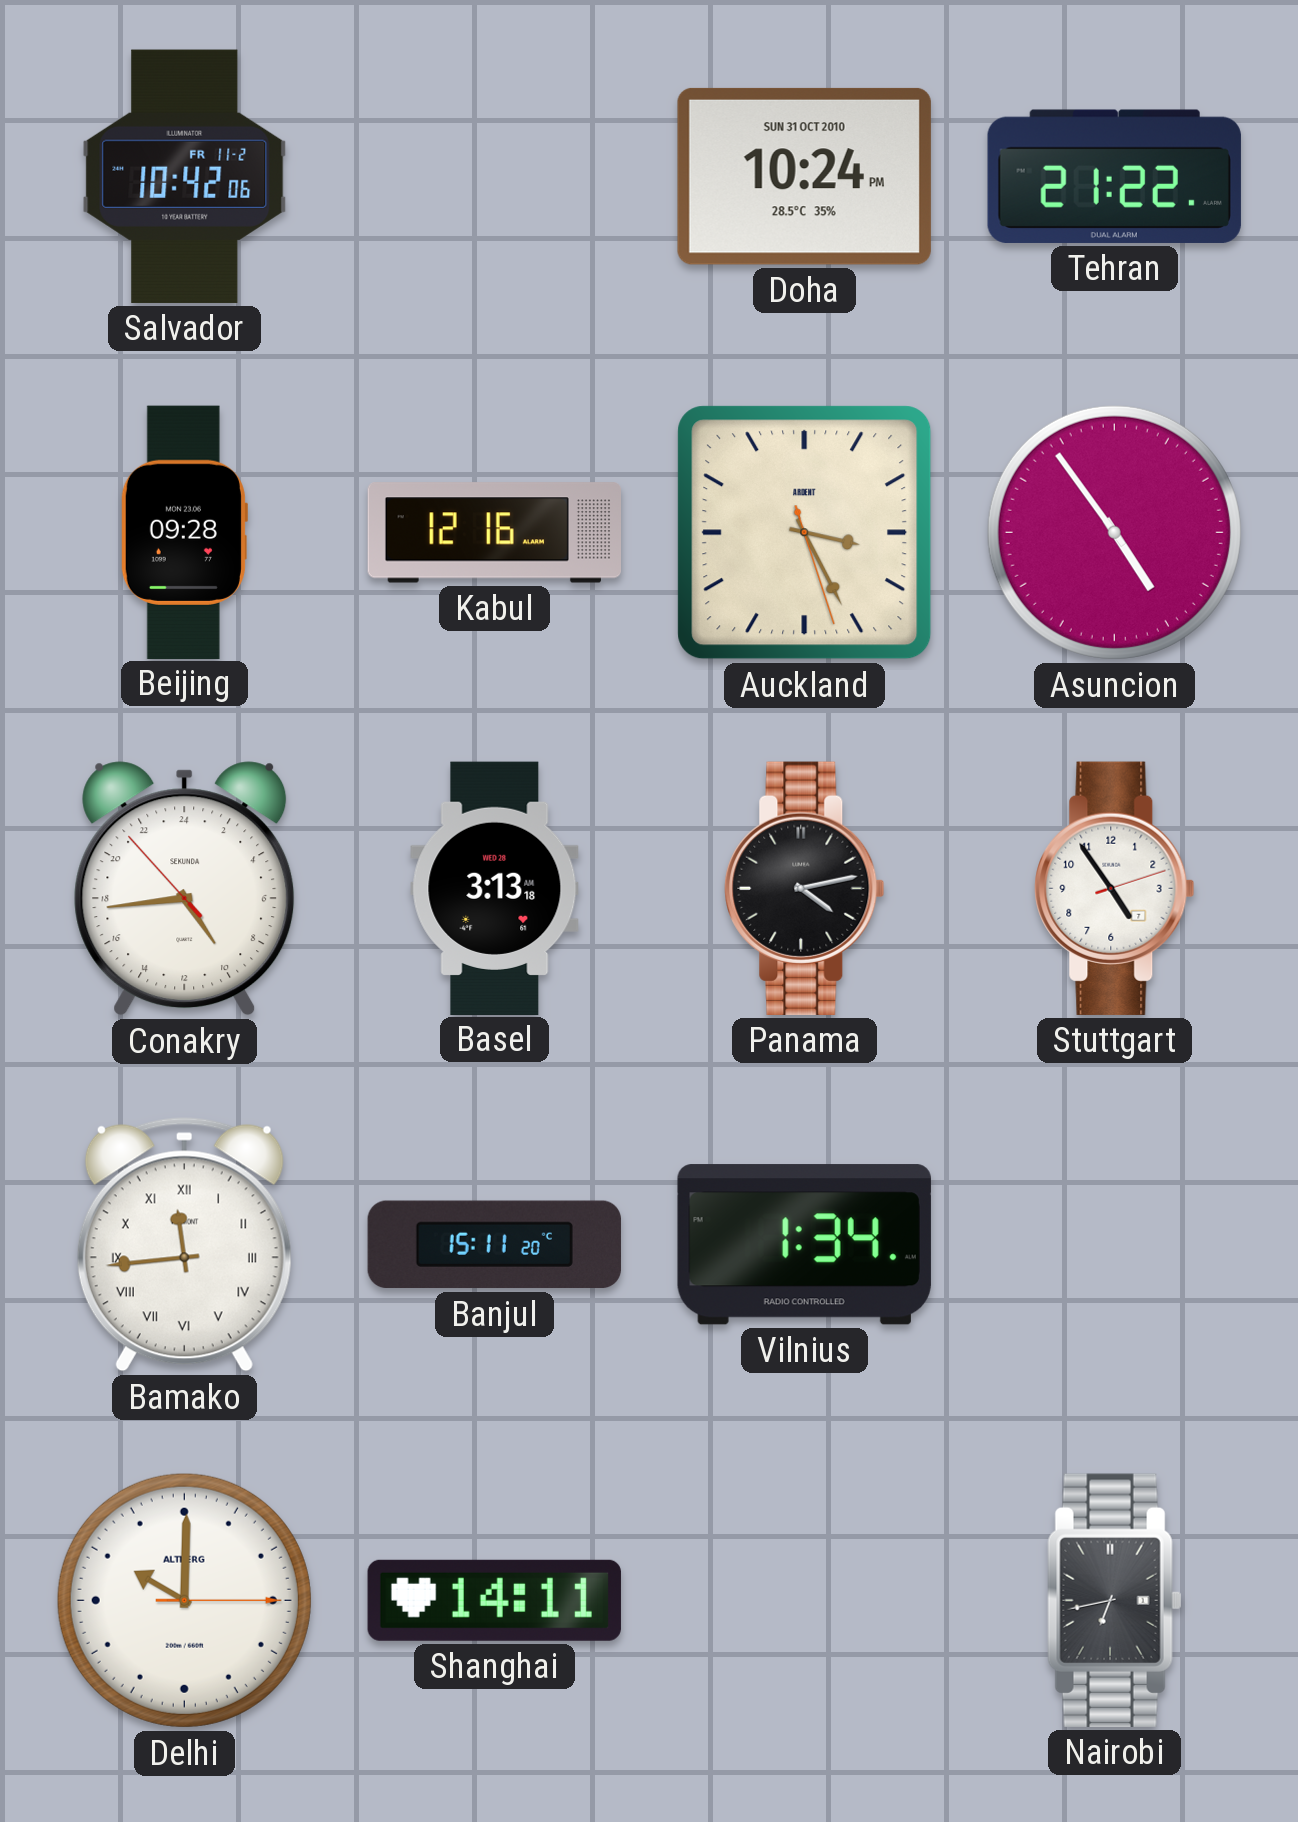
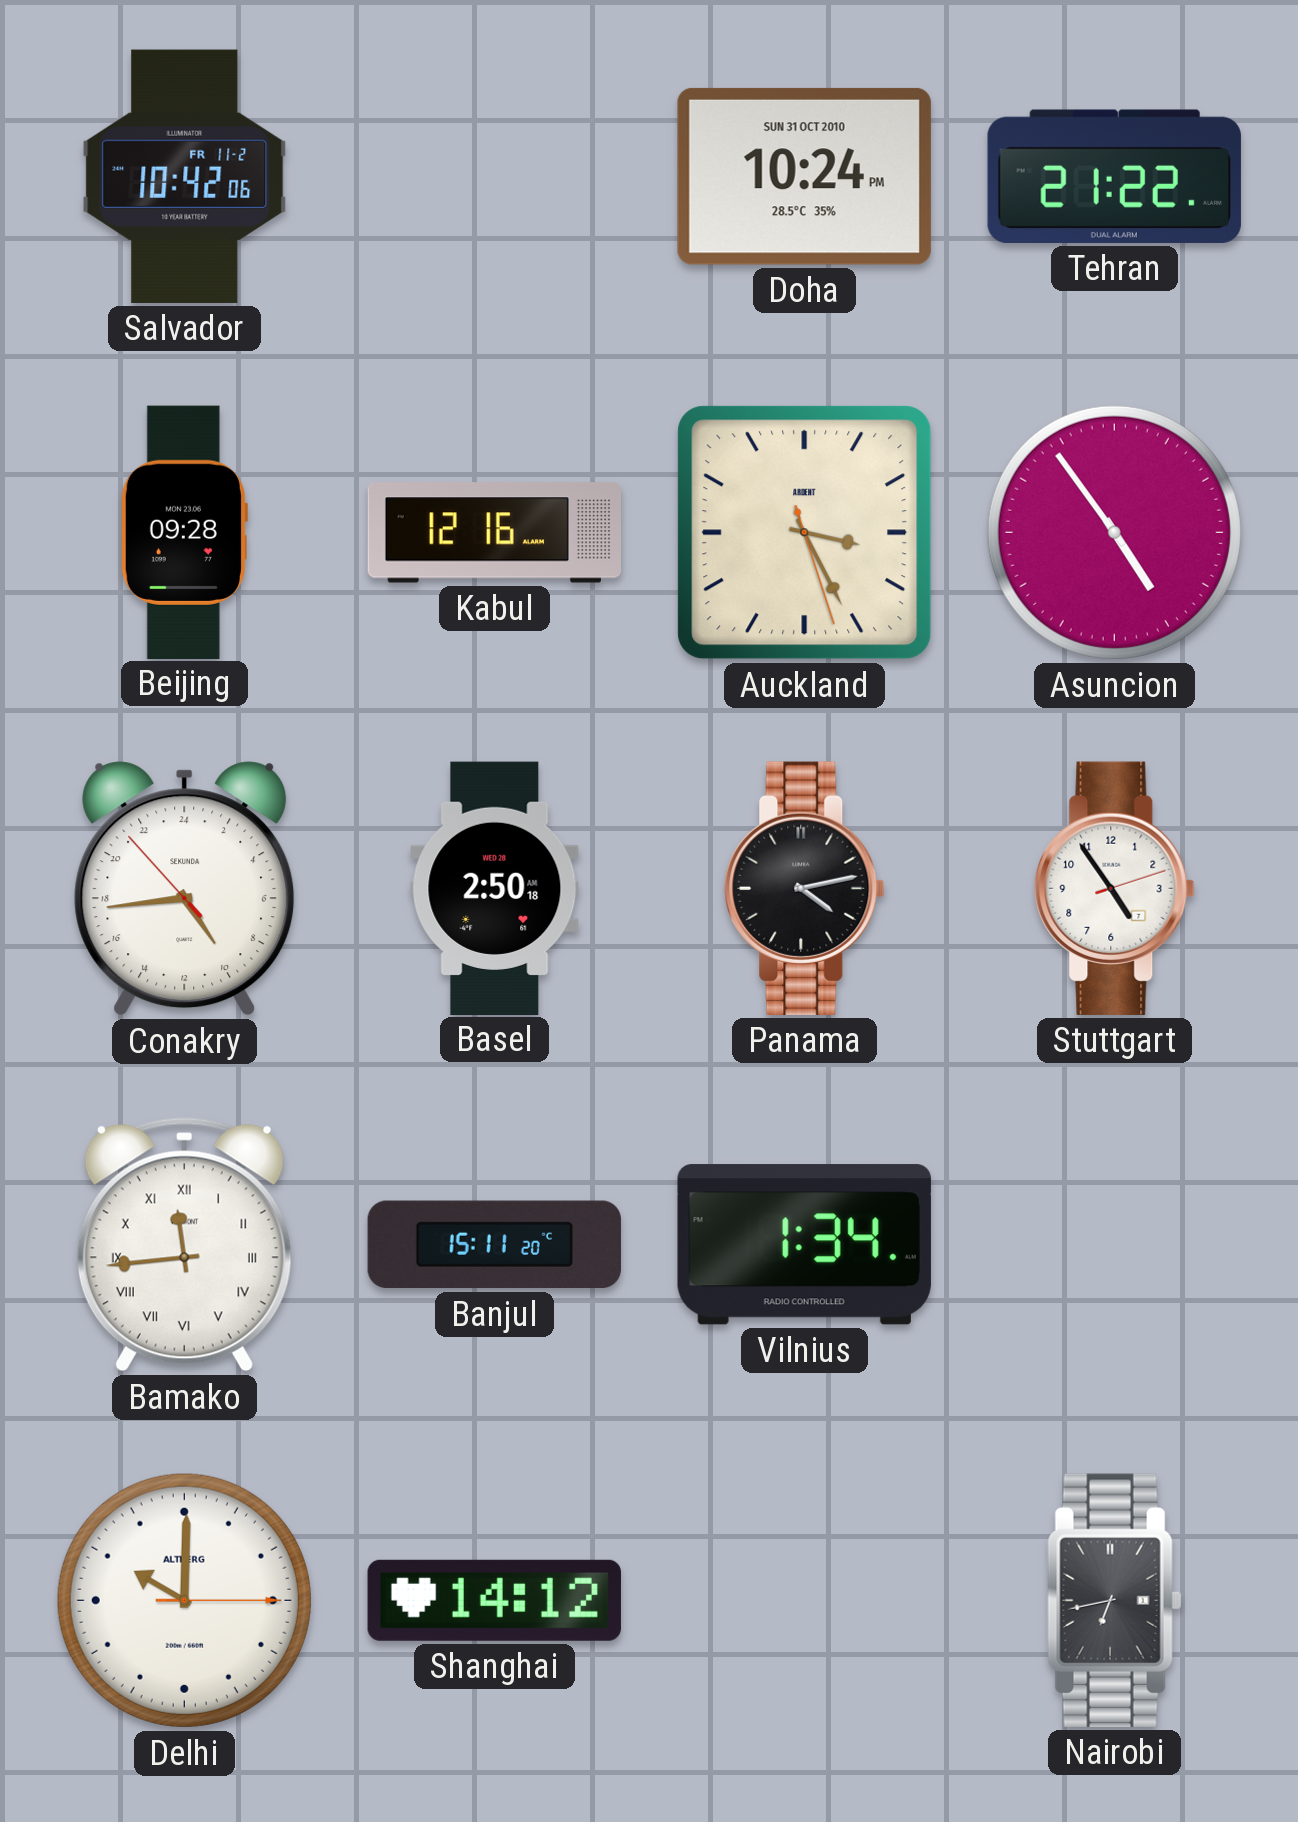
Basel: 3:13 -> 2:50 (495, 888)
Shanghai: 14:11 -> 14:12 (494, 1600)
